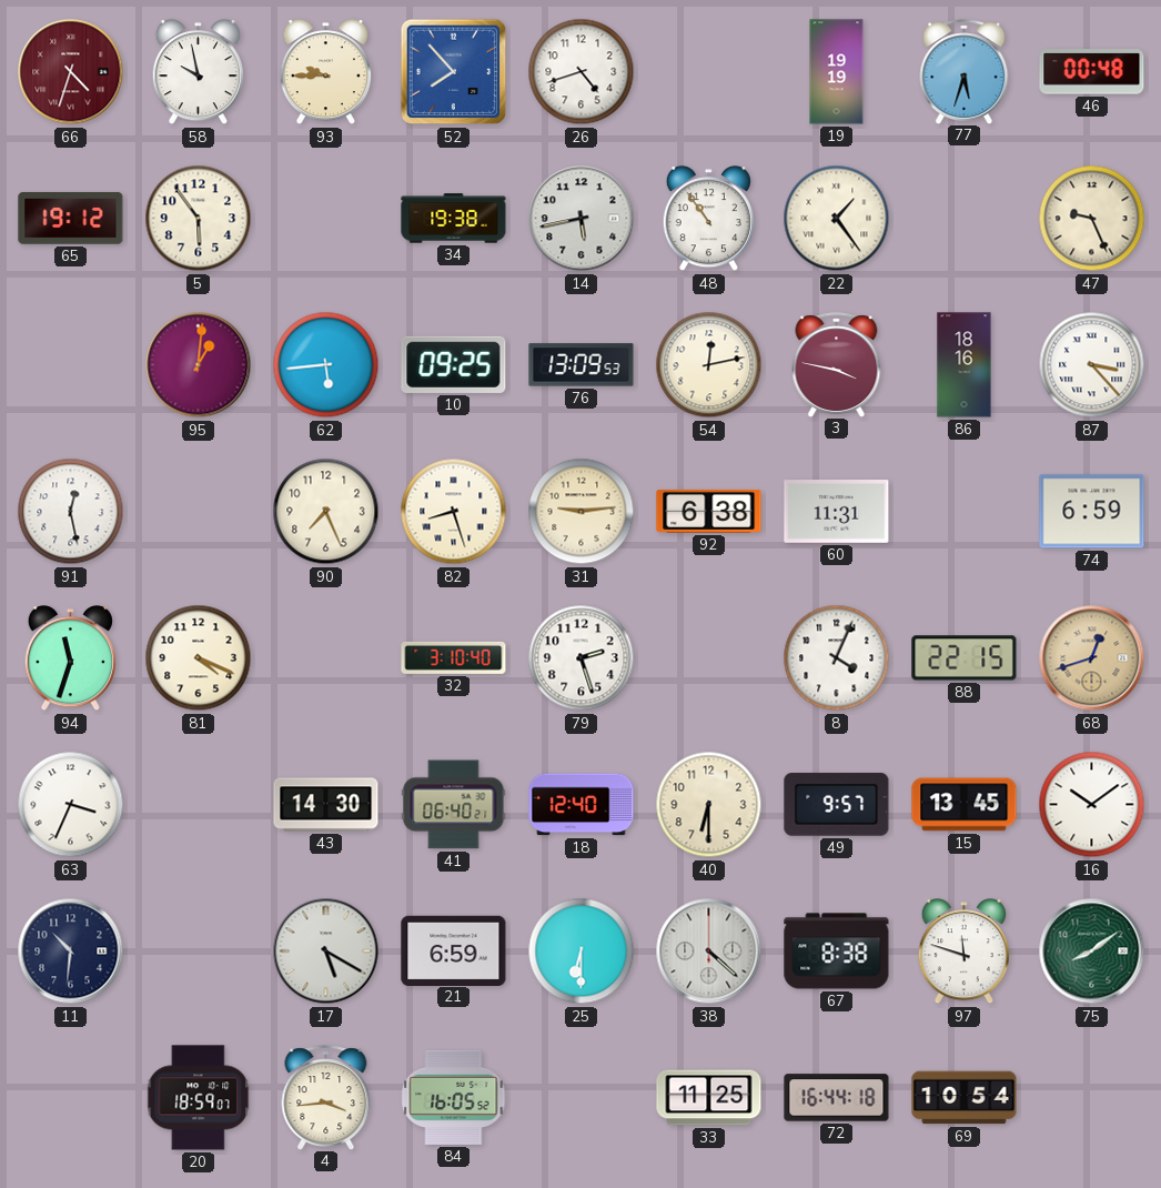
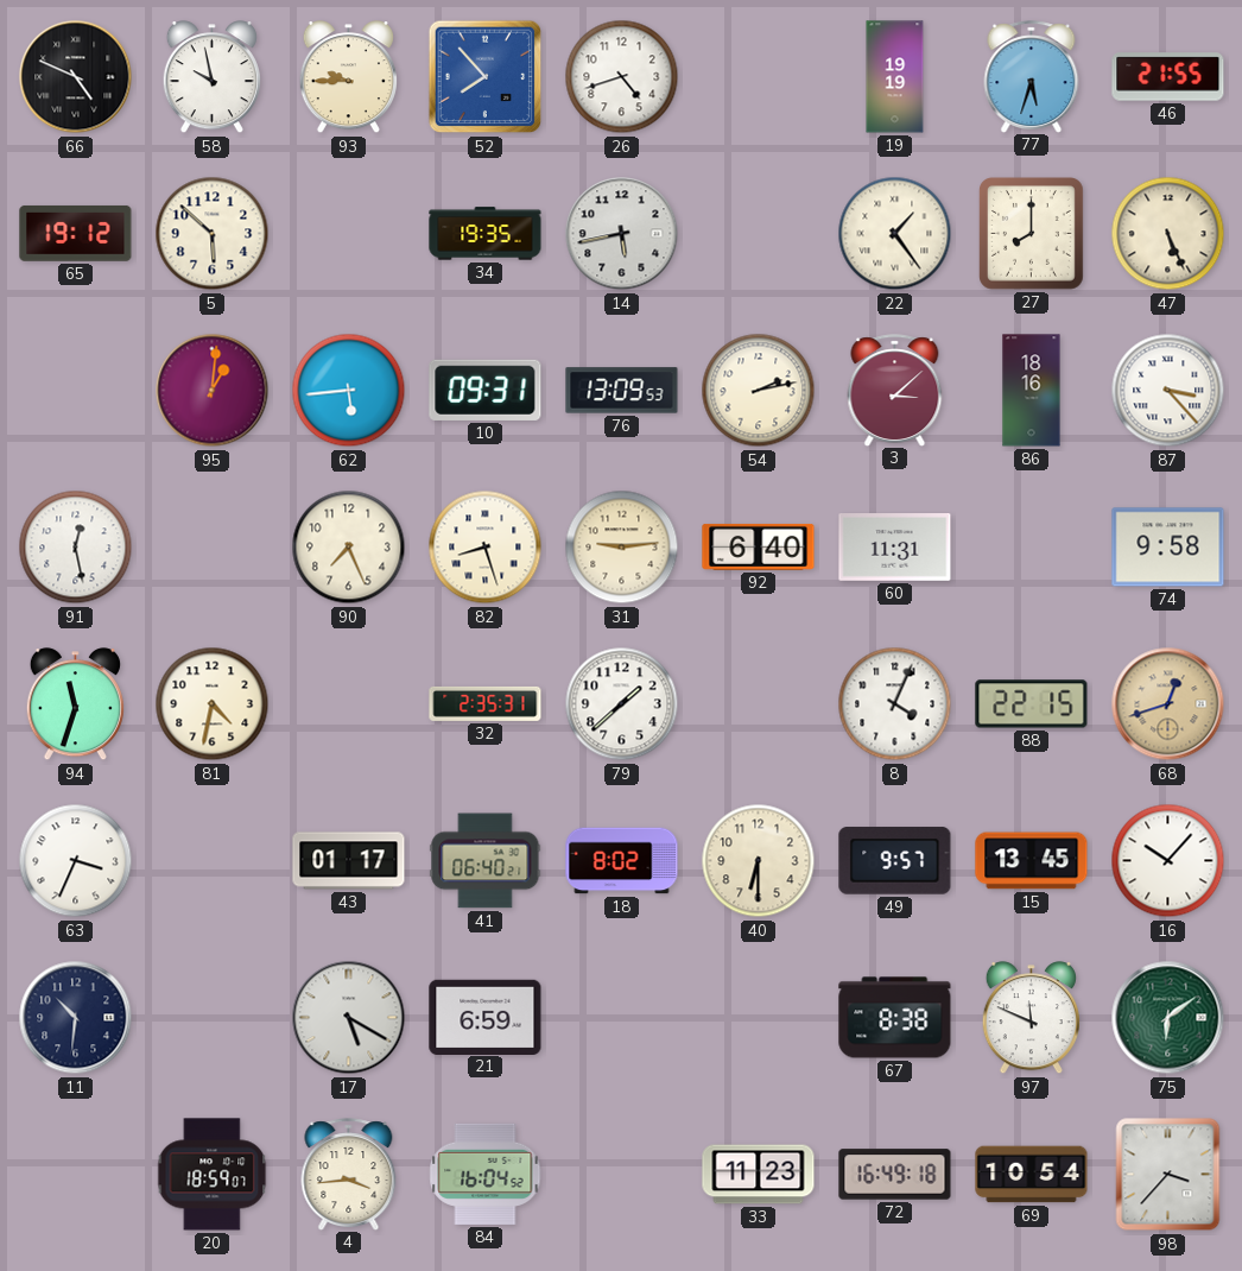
66: 4:33 -> 4:49 (76, 77)
66 dial: burgundy -> black (76, 77)
46: 00:48 -> 21:55 (1168, 77)
5: 5:54 -> 5:52 (213, 234)
34: 19:38 -> 19:35 (486, 234)
48: 10:54 -> none (708, 219)
27: none -> 8:00 (1032, 234)
47: 9:26 -> 5:26 (1168, 234)
10: 09:25 -> 09:31 (486, 390)
54: 12:13 -> 2:13 (759, 391)
3: 3:47 -> 3:08 (895, 390)
92: 6:38 -> 6:40 (759, 546)
74: 6:59 -> 9:58 (1168, 548)
81: 4:19 -> 4:32 (213, 704)
32: 3:10 -> 2:35 (486, 703)
79: 2:27 -> 1:38 (622, 704)
43: 14:30 -> 01:17 (349, 861)
18: 12:40 -> 8:02 (622, 861)
16: 10:09 -> 10:07 (1168, 861)
25: 6:30 -> none (582, 952)
38: 4:22 -> none (709, 952)
97: 11:48 -> 11:49 (1031, 1018)
75: 8:09 -> 6:09 (1168, 1018)
84: 16:05 -> 16:04 (486, 1174)
33: 11:25 -> 11:23 (759, 1175)
72: 16:44 -> 16:49 (895, 1175)
98: none -> 3:37 (1168, 1175)
